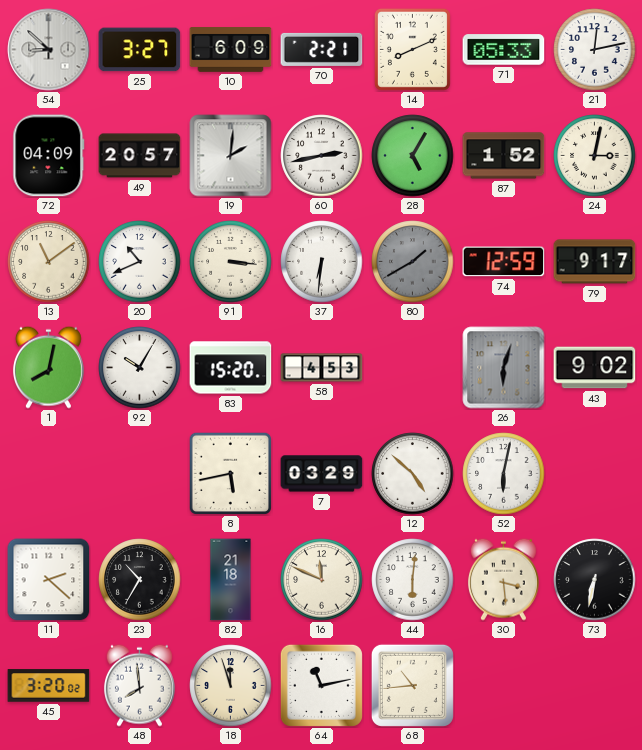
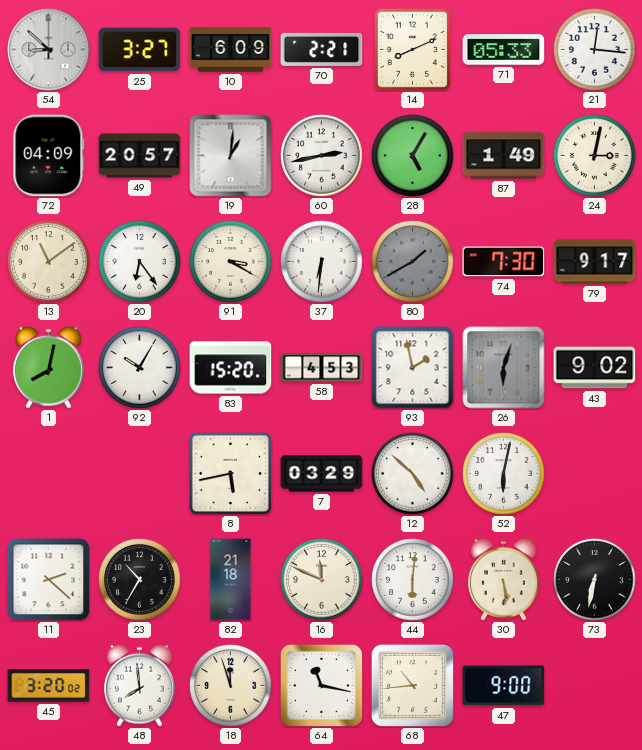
21: 12:13 -> 12:16 (595, 50)
19: 2:01 -> 1:01 (231, 156)
87: 1:52 -> 1:49 (504, 156)
20: 10:41 -> 6:24 (140, 262)
91: 3:16 -> 3:20 (231, 262)
74: 12:59 -> 7:30 (504, 262)
93: none -> 1:58 (413, 368)
30: 3:29 -> 5:29 (503, 579)
64: 11:13 -> 11:17 (321, 685)
47: none -> 9:00 (504, 686)
